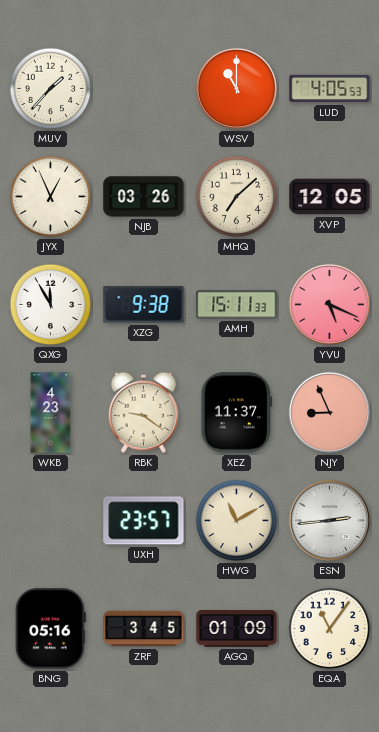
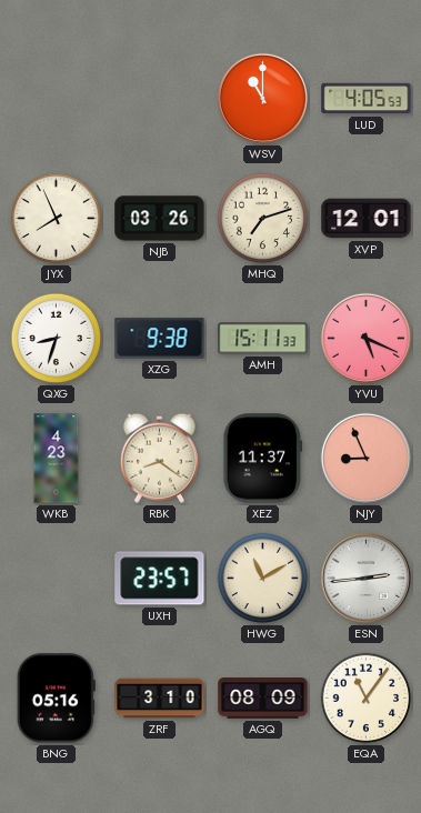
MUV: 1:37 -> none (51, 89)
JYX: 12:56 -> 7:56 (57, 219)
MHQ: 7:08 -> 7:12 (263, 219)
XVP: 12:05 -> 12:01 (367, 219)
QXG: 11:55 -> 8:33 (57, 339)
RBK: 9:21 -> 8:21 (159, 458)
ZRF: 3:45 -> 3:10 (160, 699)
AGQ: 01:09 -> 08:09 (263, 699)
